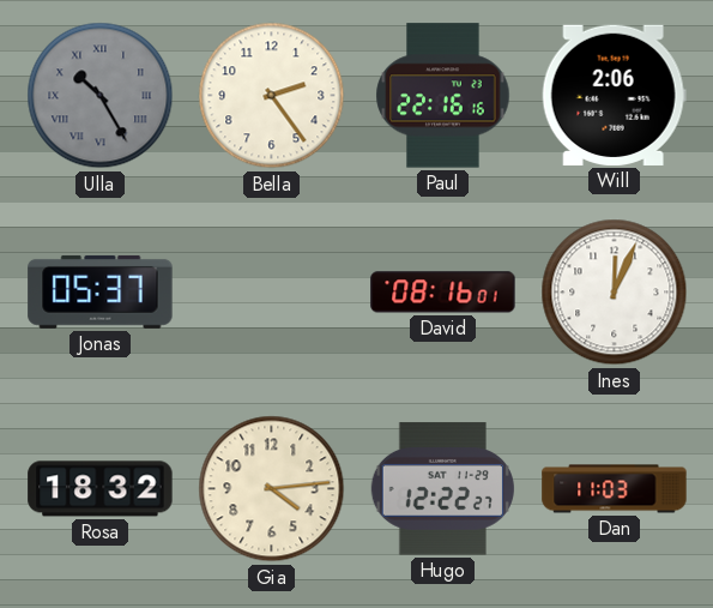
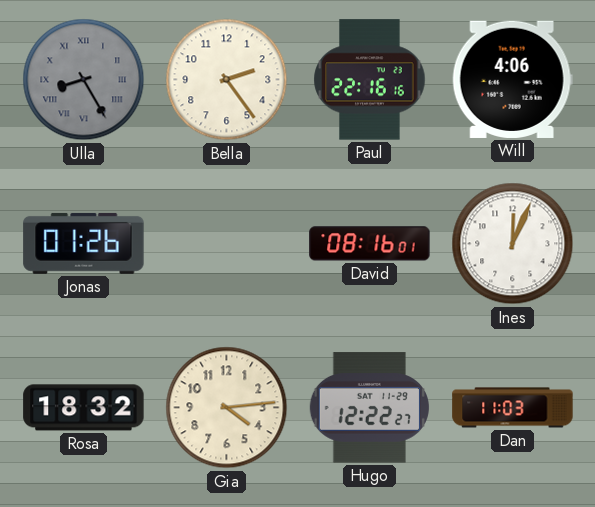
Ulla: 10:25 -> 8:25 (84, 80)
Will: 2:06 -> 4:06 (512, 79)
Jonas: 05:37 -> 01:26 (84, 243)
